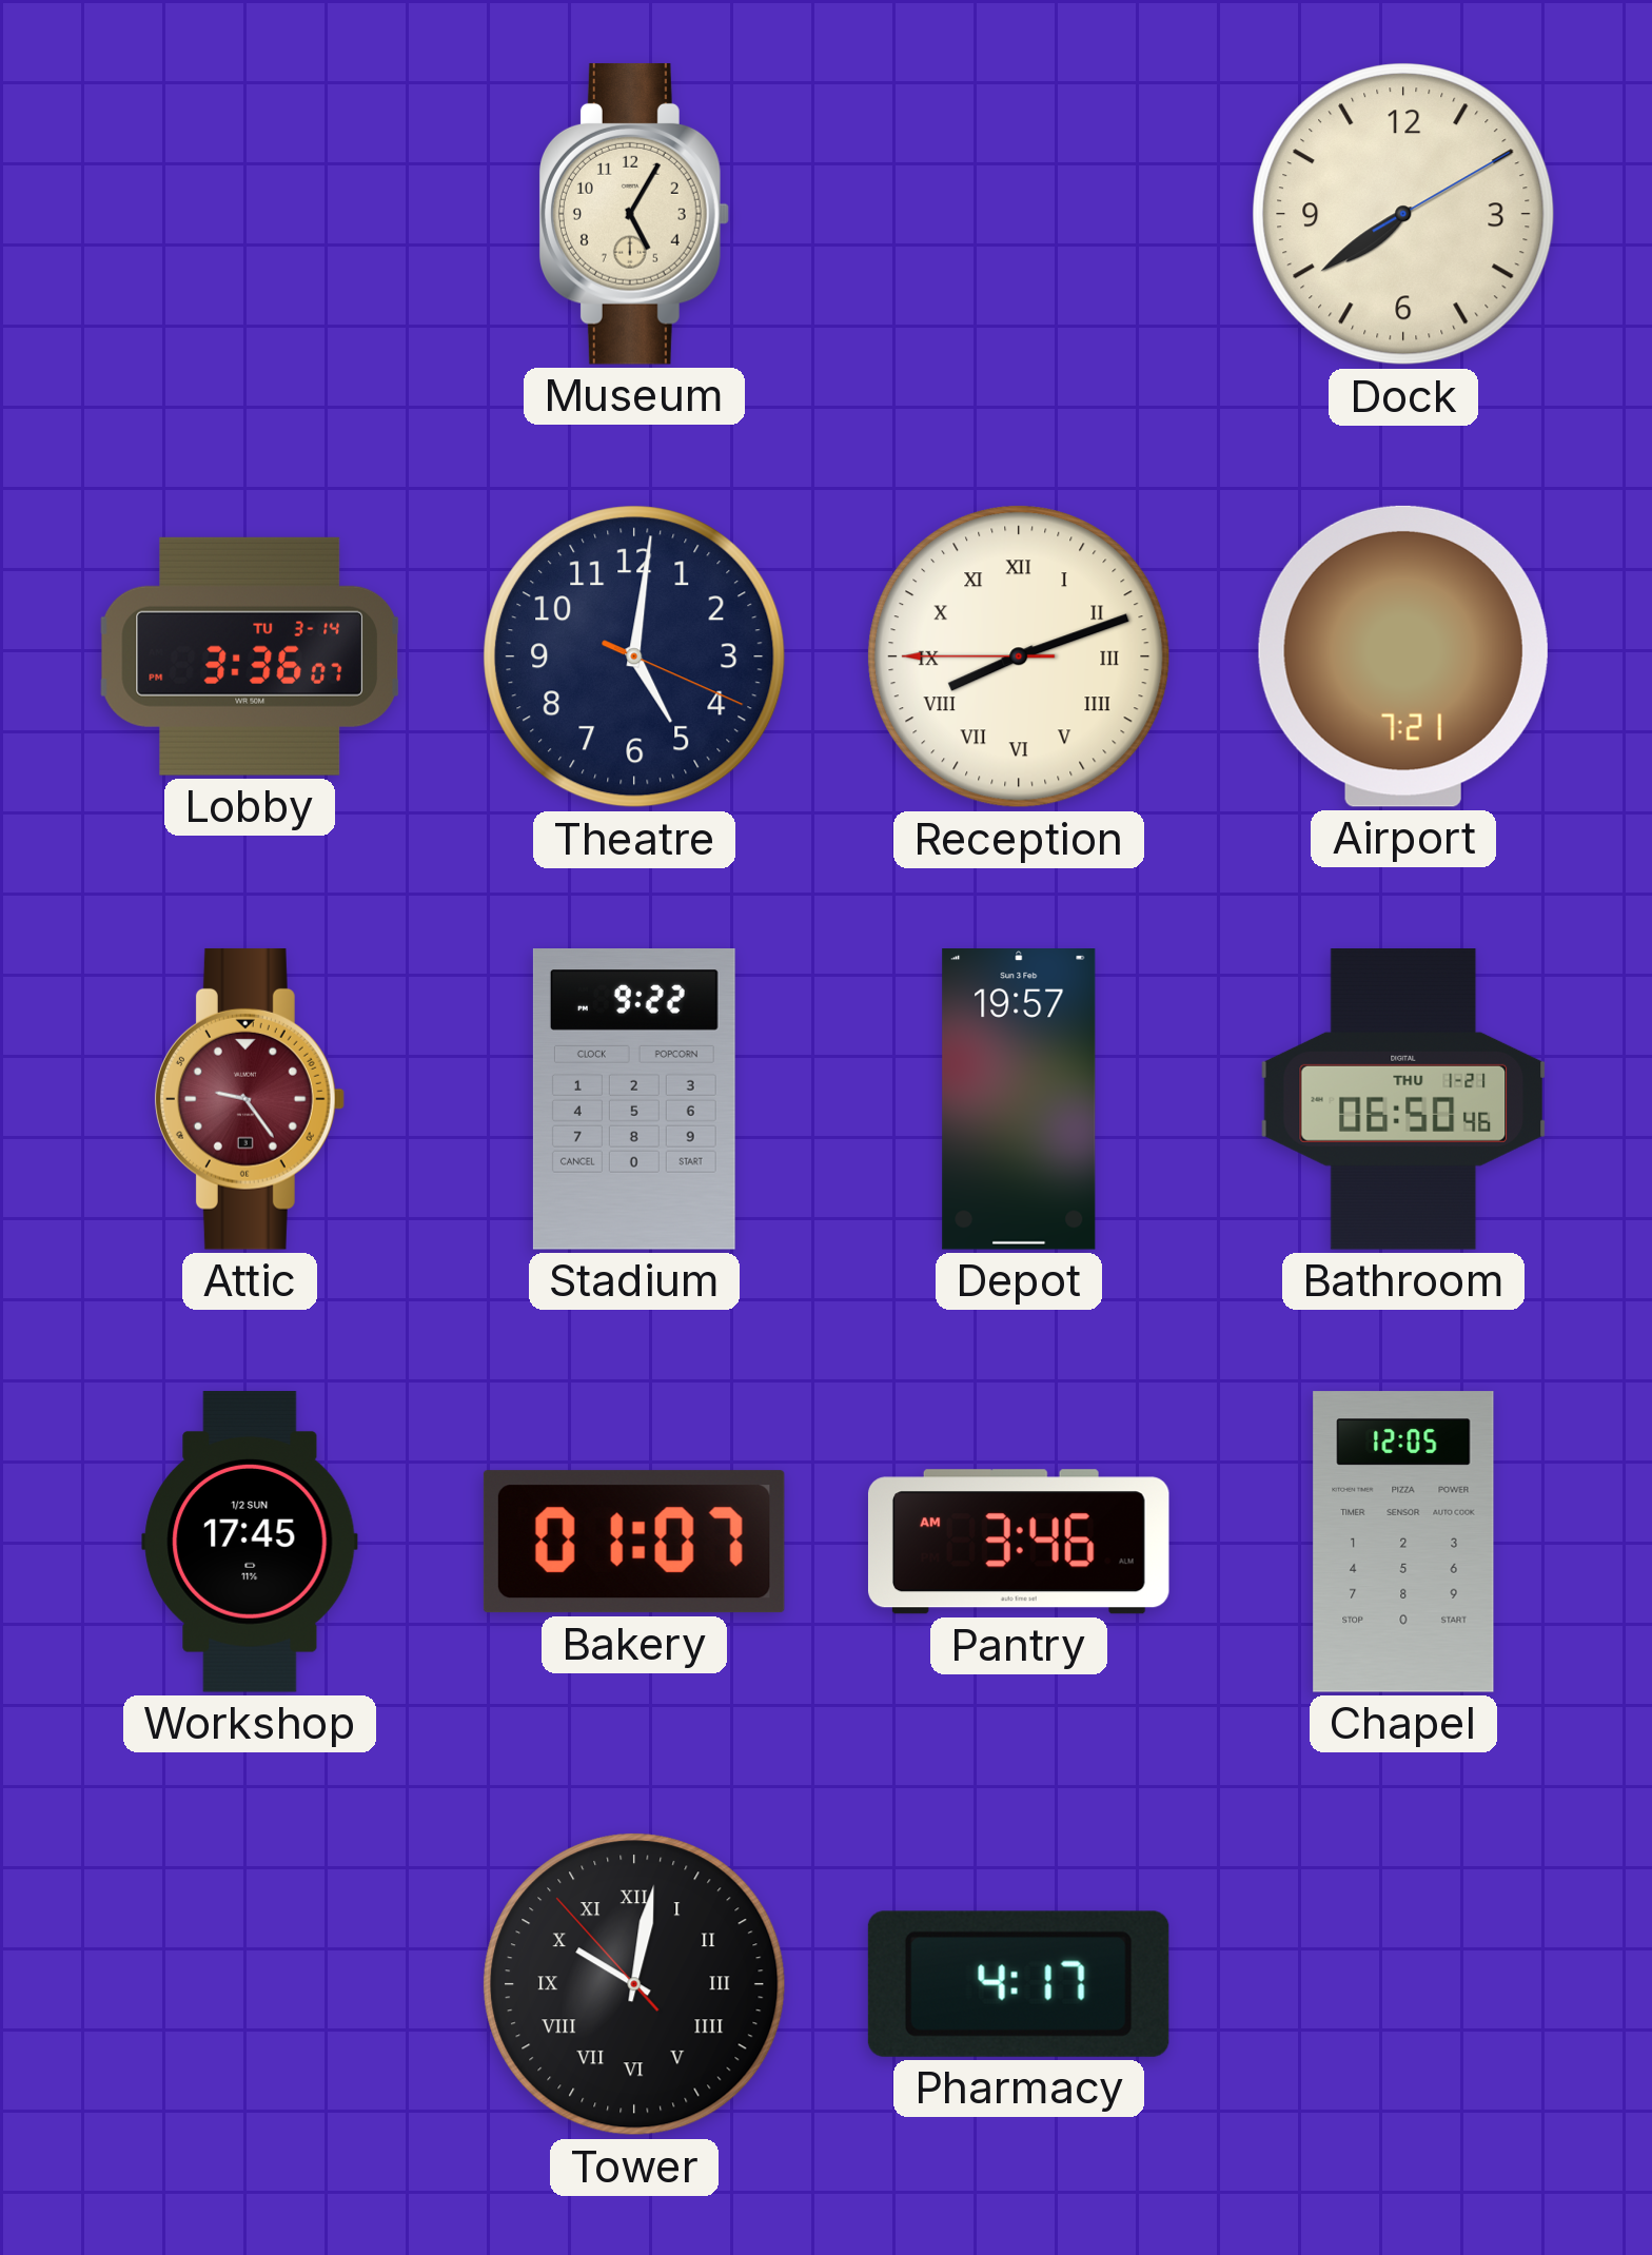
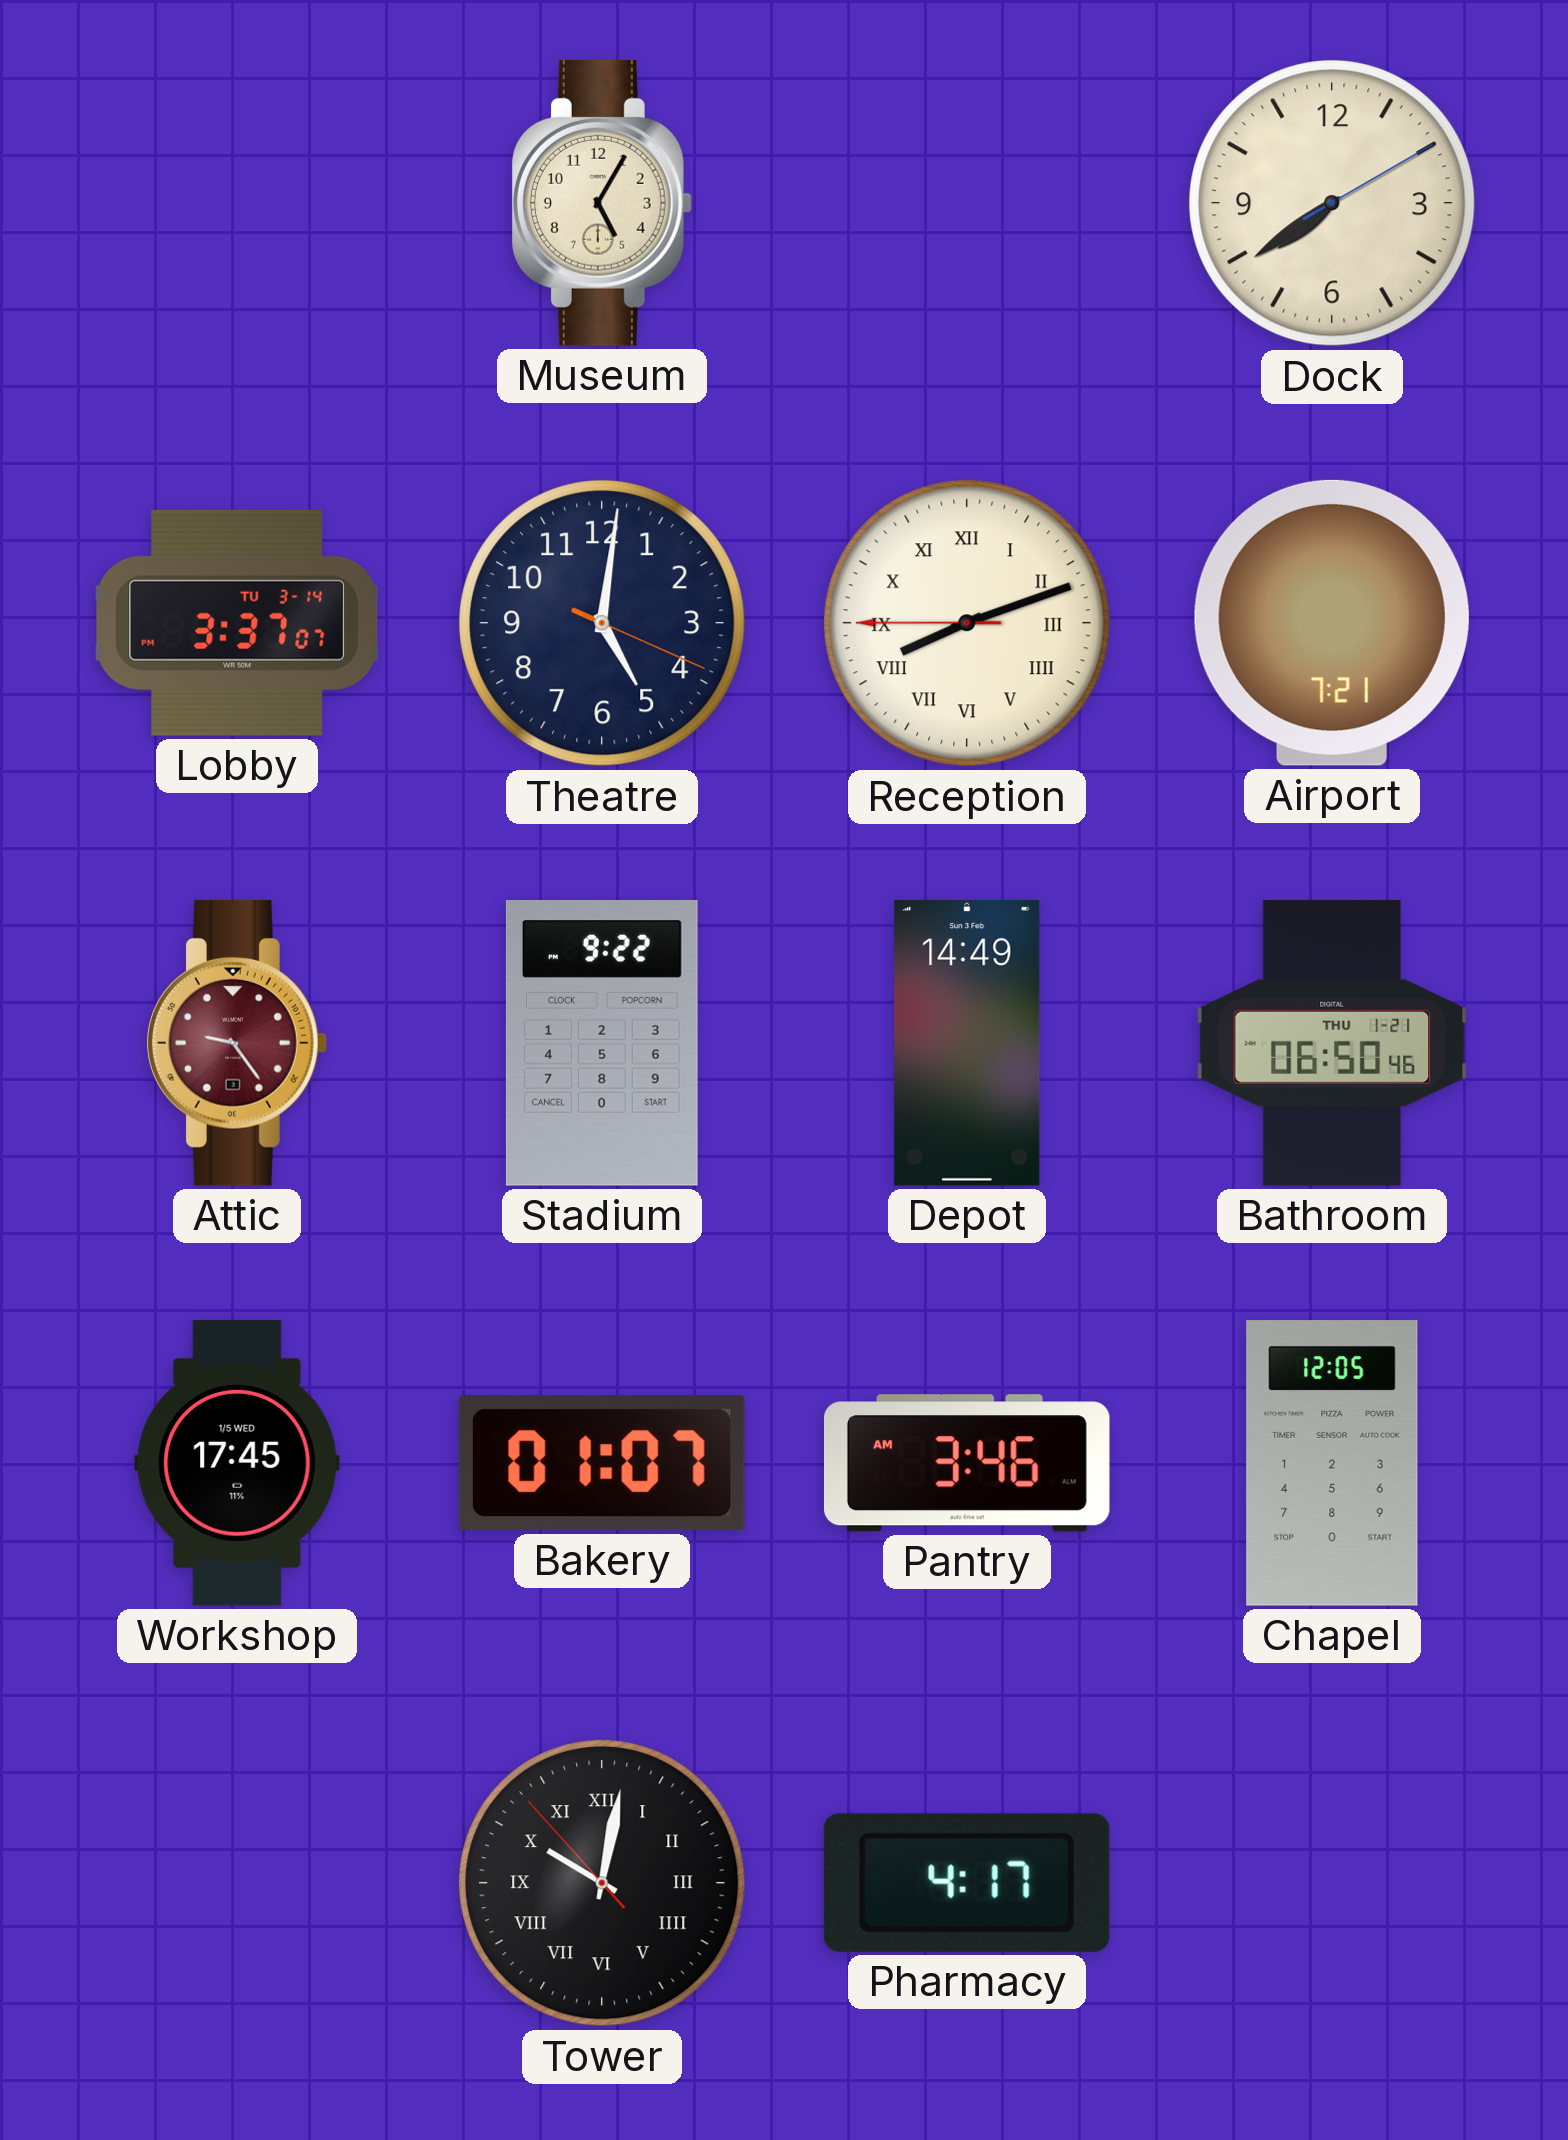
Lobby: 3:36 -> 3:37 (237, 623)
Depot: 19:57 -> 14:49 (967, 1044)
Workshop date: 1/2 SUN -> 1/5 WED (237, 1463)
